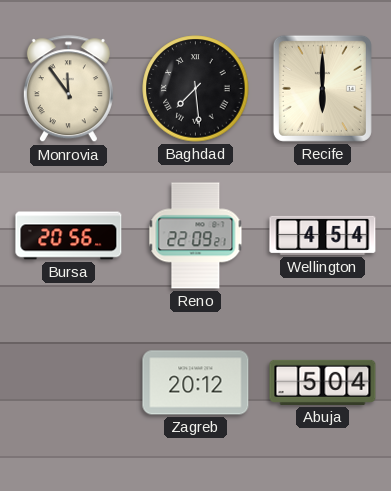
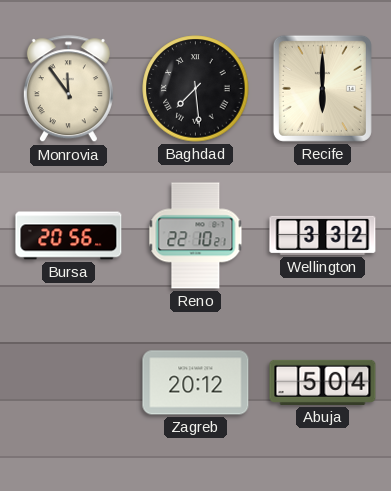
Reno: 22:09 -> 22:10 (196, 236)
Wellington: 4:54 -> 3:32 (323, 235)
